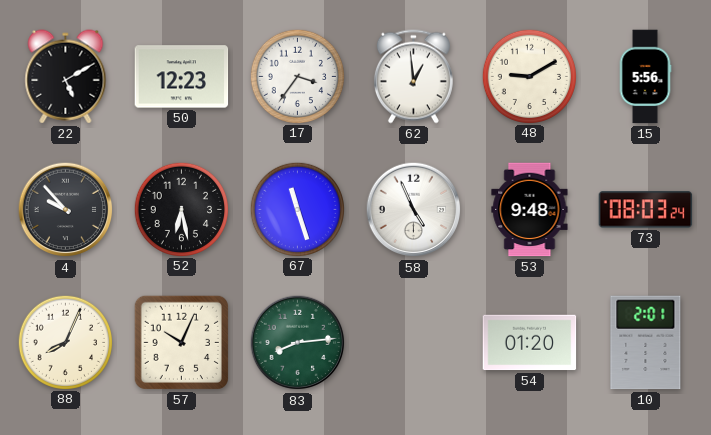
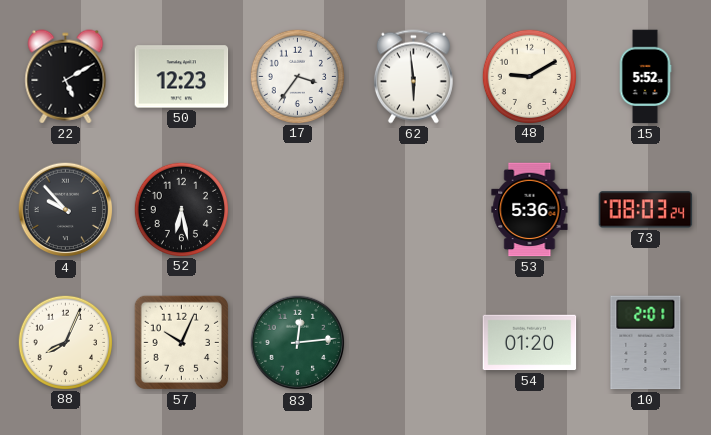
62: 12:59 -> 5:59 (413, 77)
15: 5:56 -> 5:52 (645, 77)
67: 11:27 -> none (297, 209)
58: 4:56 -> none (414, 210)
53: 9:48 -> 5:36 (530, 210)
83: 8:14 -> 12:14 (298, 343)
